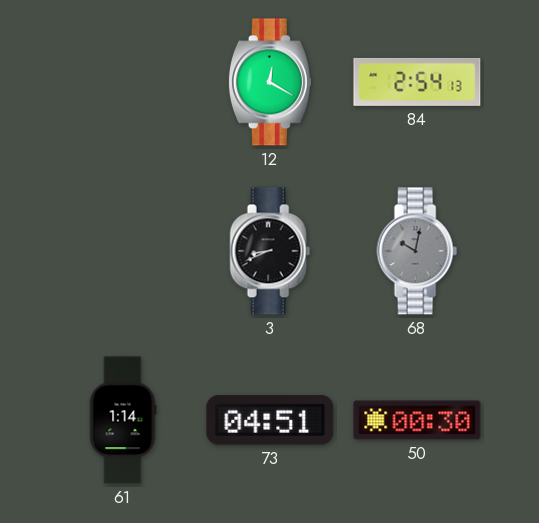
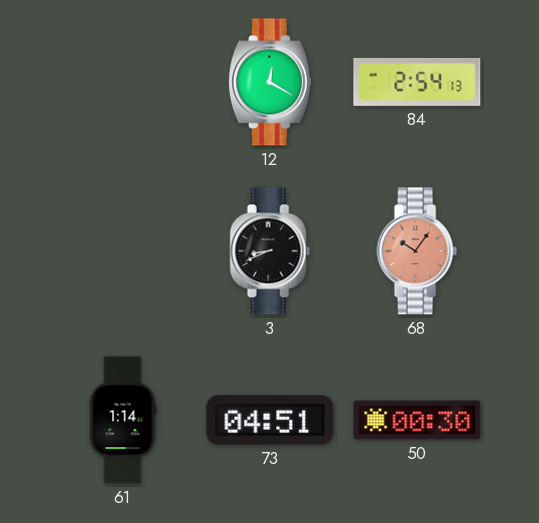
68: 10:02 -> 10:06 (417, 251)
68 dial: grey -> salmon (417, 251)
